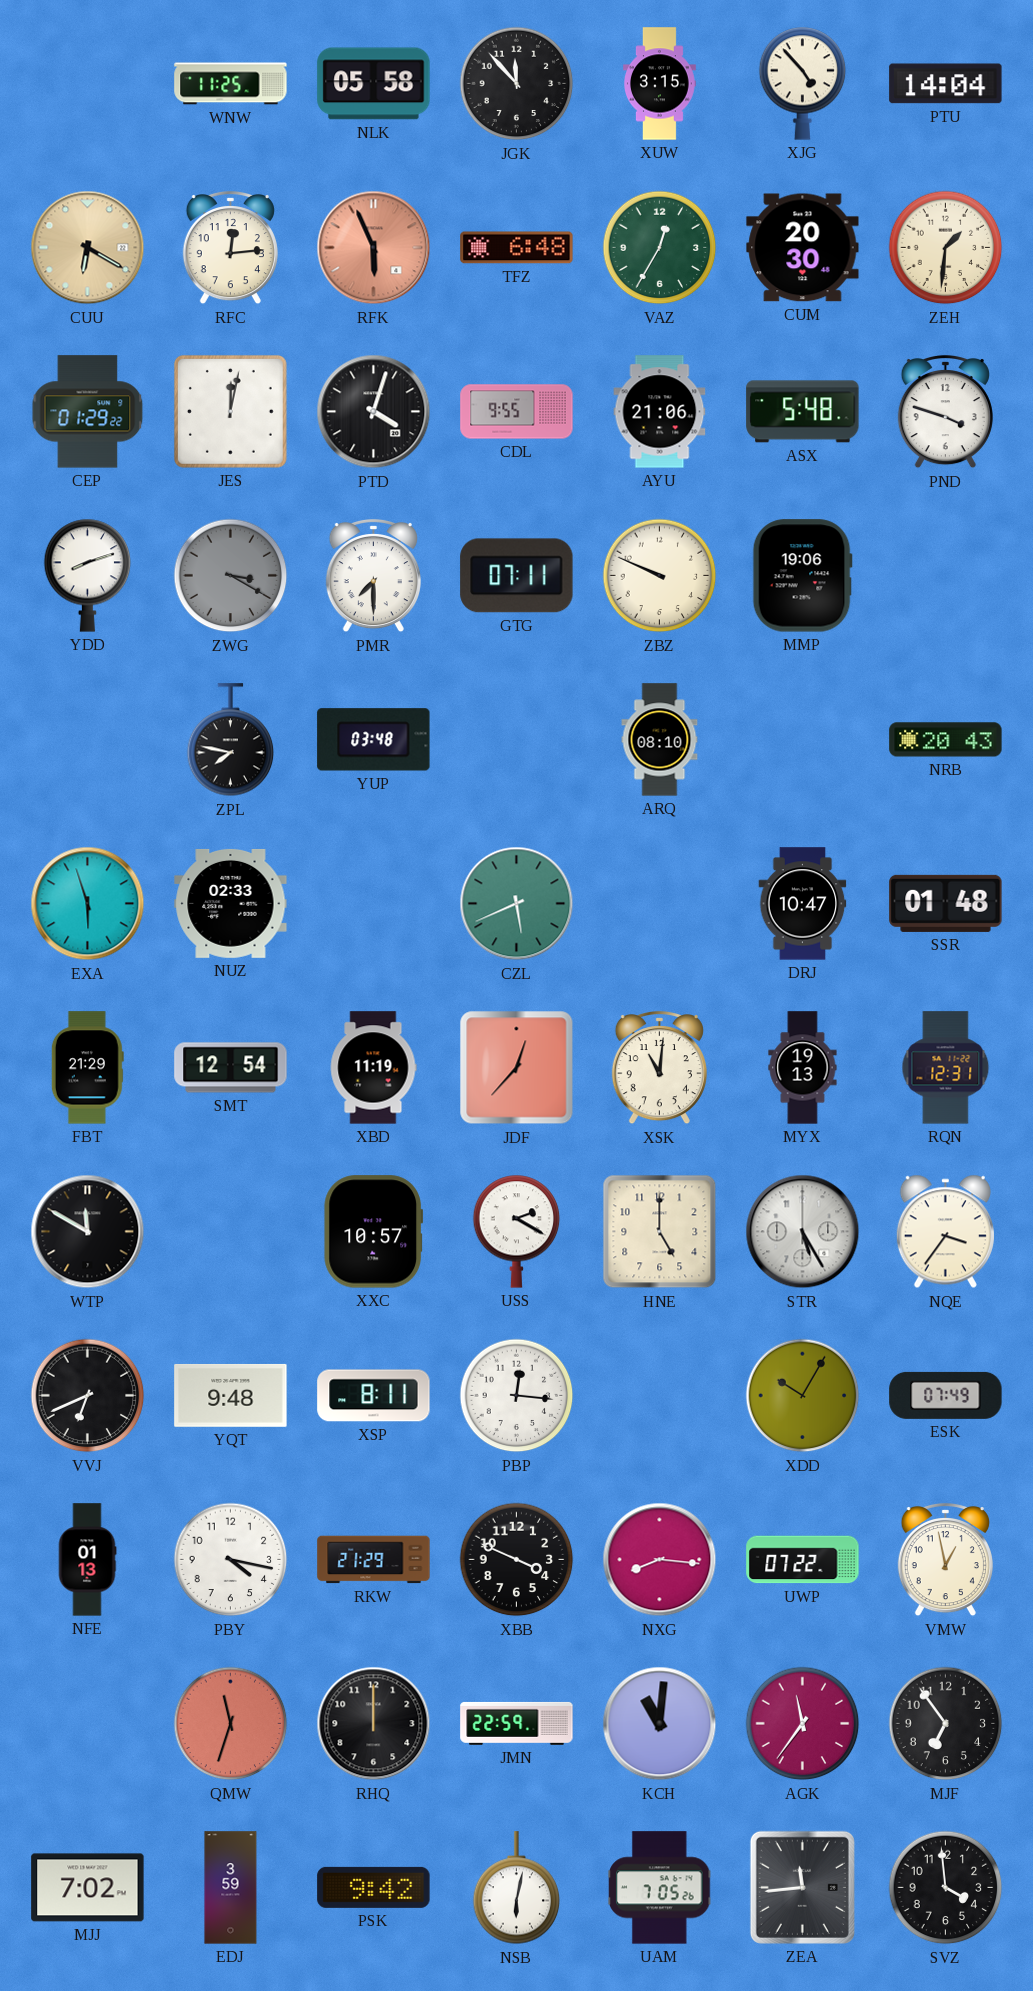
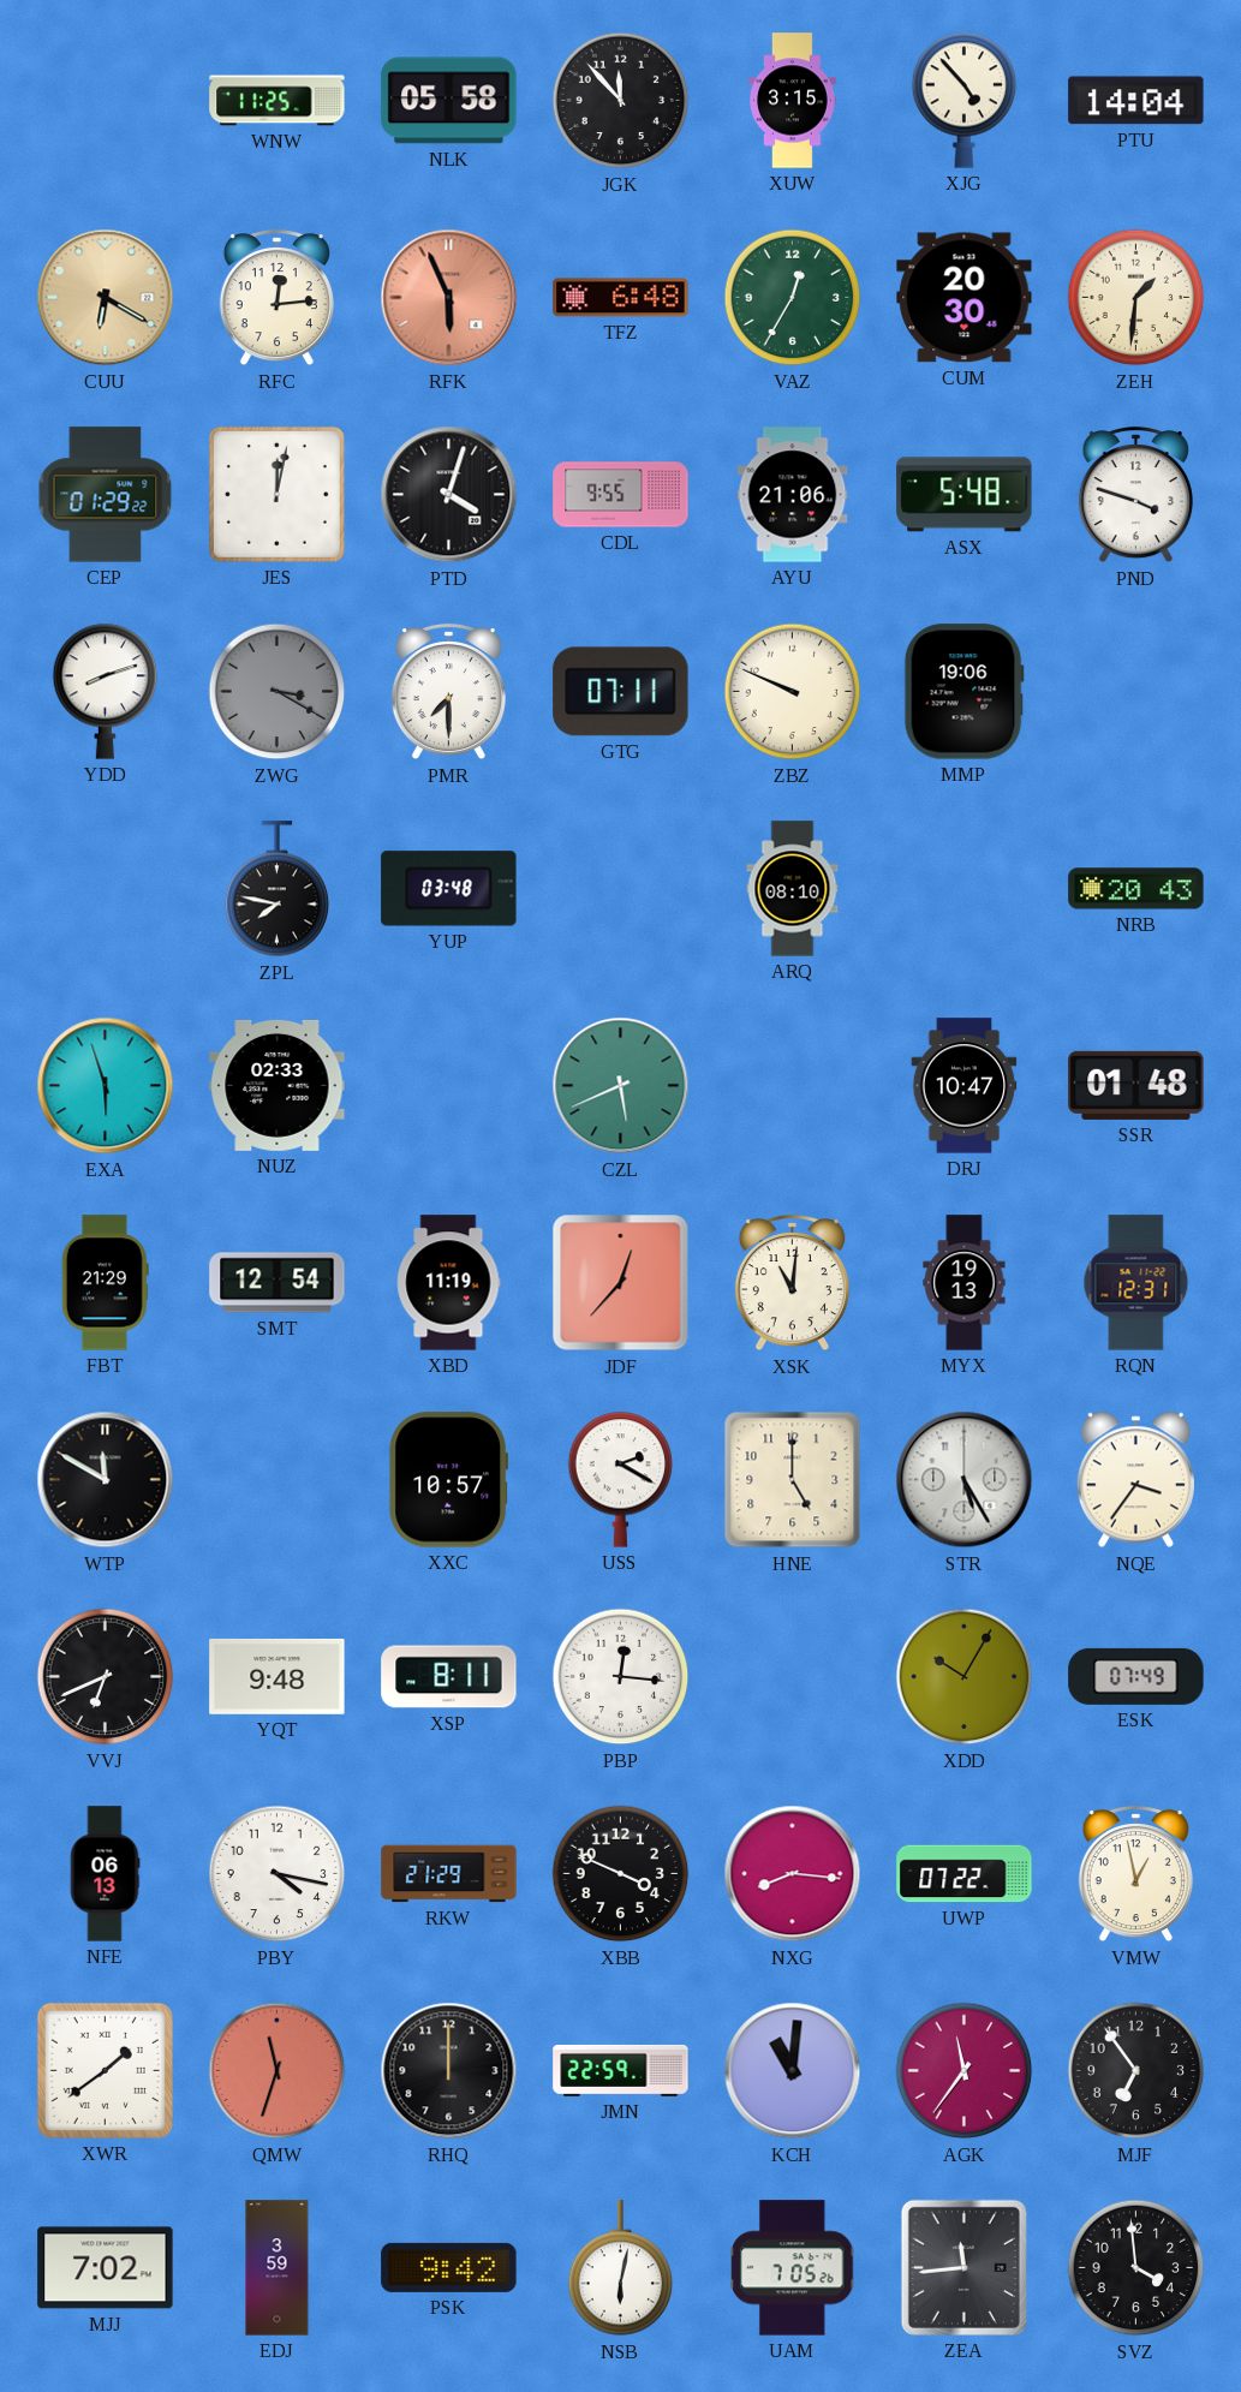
NFE: 01:13 -> 06:13 (105, 1874)
XWR: none -> 1:39 (105, 2070)
